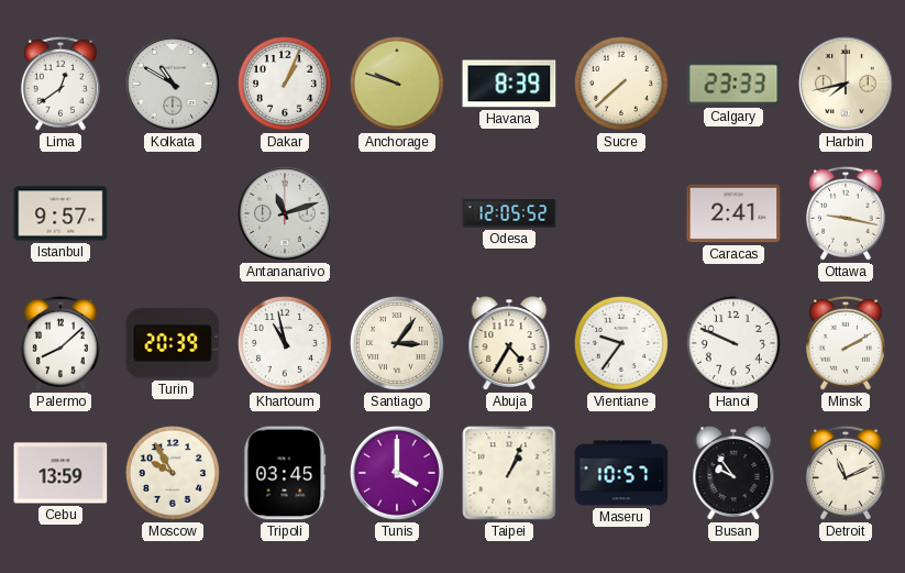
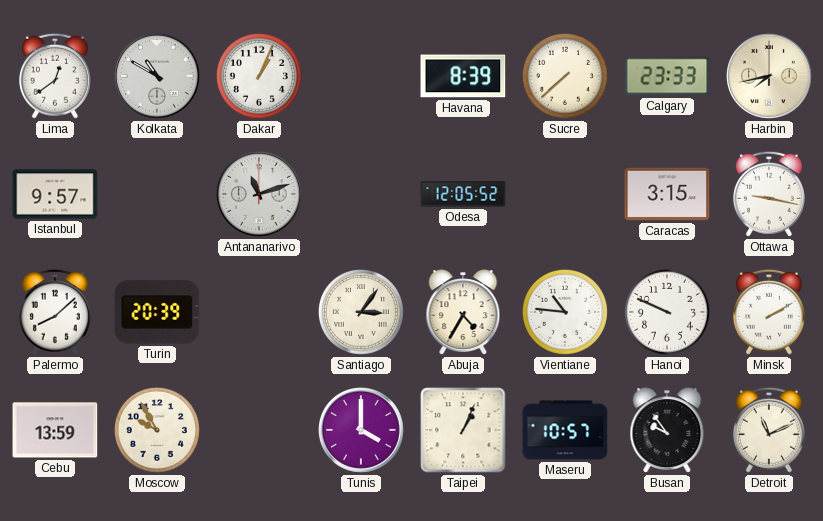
Anchorage: 9:48 -> none (397, 84)
Caracas: 2:41 -> 3:15 (667, 194)
Khartoum: 10:58 -> none (285, 343)
Vientiane: 9:36 -> 10:46 (565, 312)
Tripoli: 03:45 -> none (285, 473)
